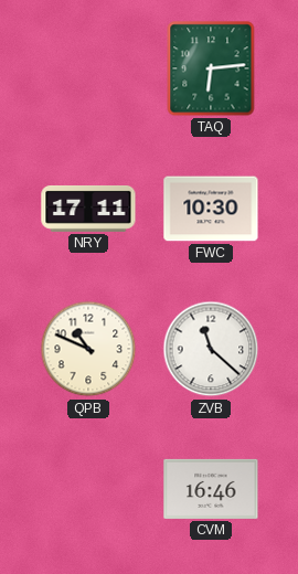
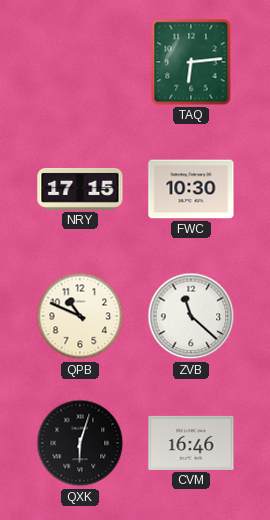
NRY: 17:11 -> 17:15 (80, 189)
QXK: none -> 6:03 (80, 443)
